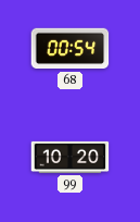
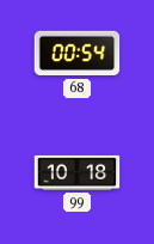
99: 10:20 -> 10:18 (78, 172)
